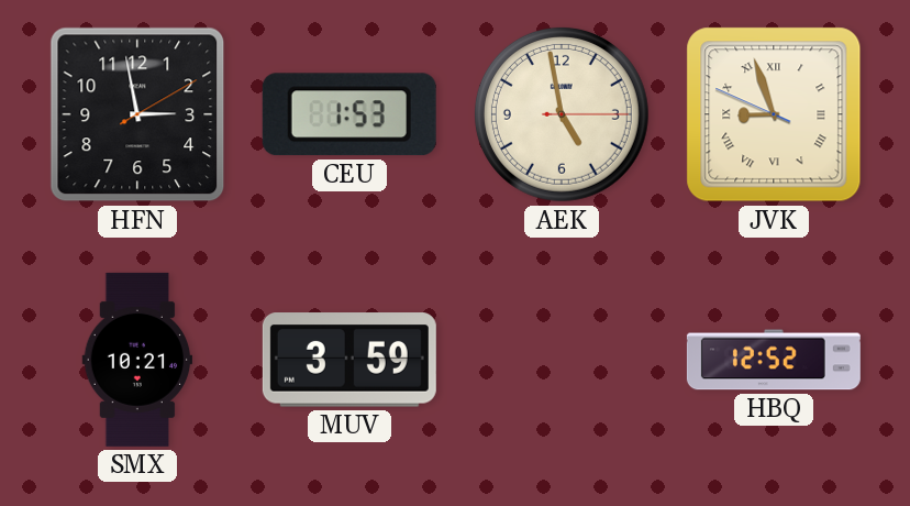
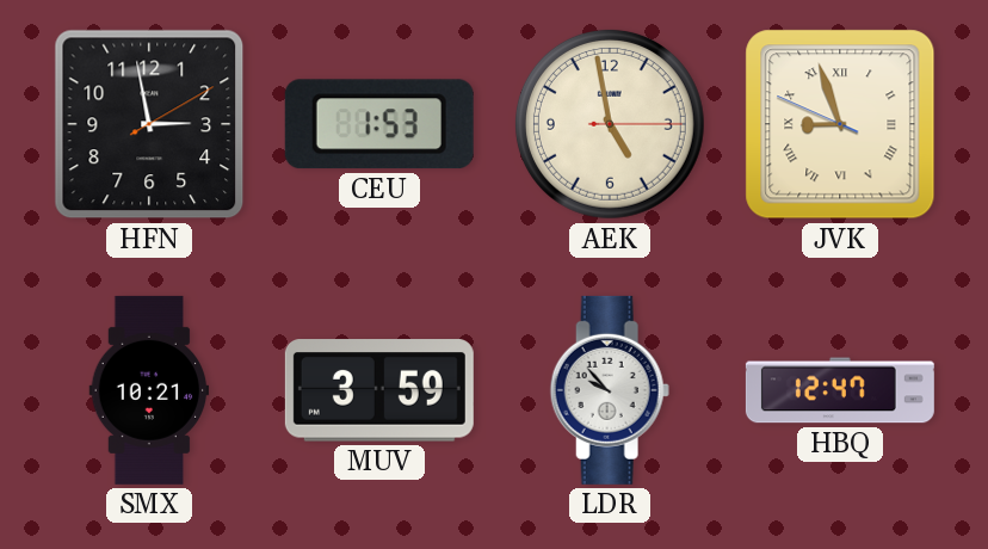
LDR: none -> 9:53 (610, 390)
HBQ: 12:52 -> 12:47 (840, 390)
